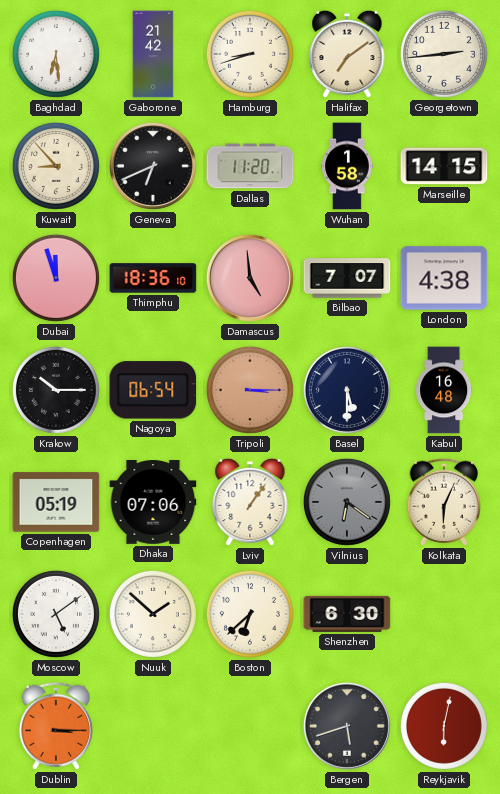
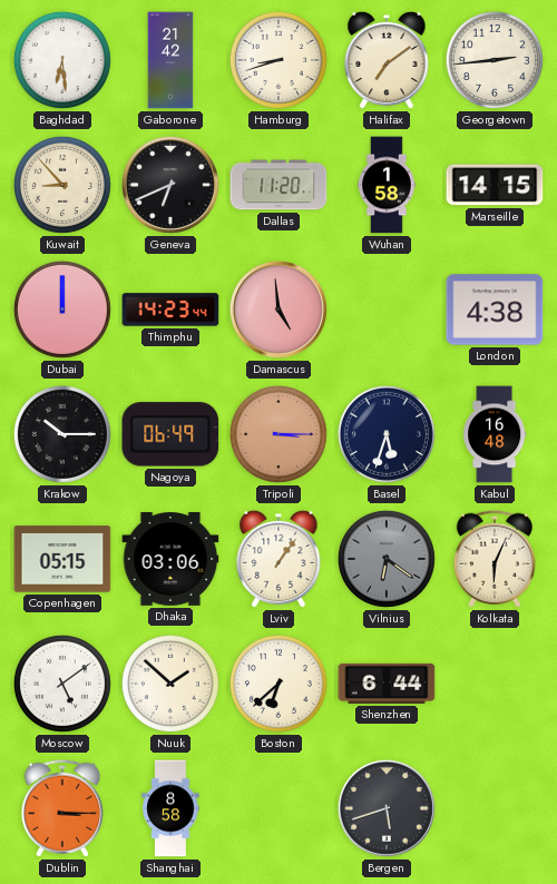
Dubai: 11:57 -> 12:00 (62, 310)
Thimphu: 18:36 -> 14:23 (170, 310)
Bilbao: 7:07 -> none (347, 278)
Nagoya: 06:54 -> 06:49 (170, 434)
Basel: 5:30 -> 5:33 (387, 434)
Copenhagen: 05:19 -> 05:15 (62, 559)
Dhaka: 07:06 -> 03:06 (170, 559)
Shenzhen: 6:30 -> 6:44 (387, 684)
Shanghai: none -> 8:58 (170, 808)
Reykjavik: 6:02 -> none (444, 726)
